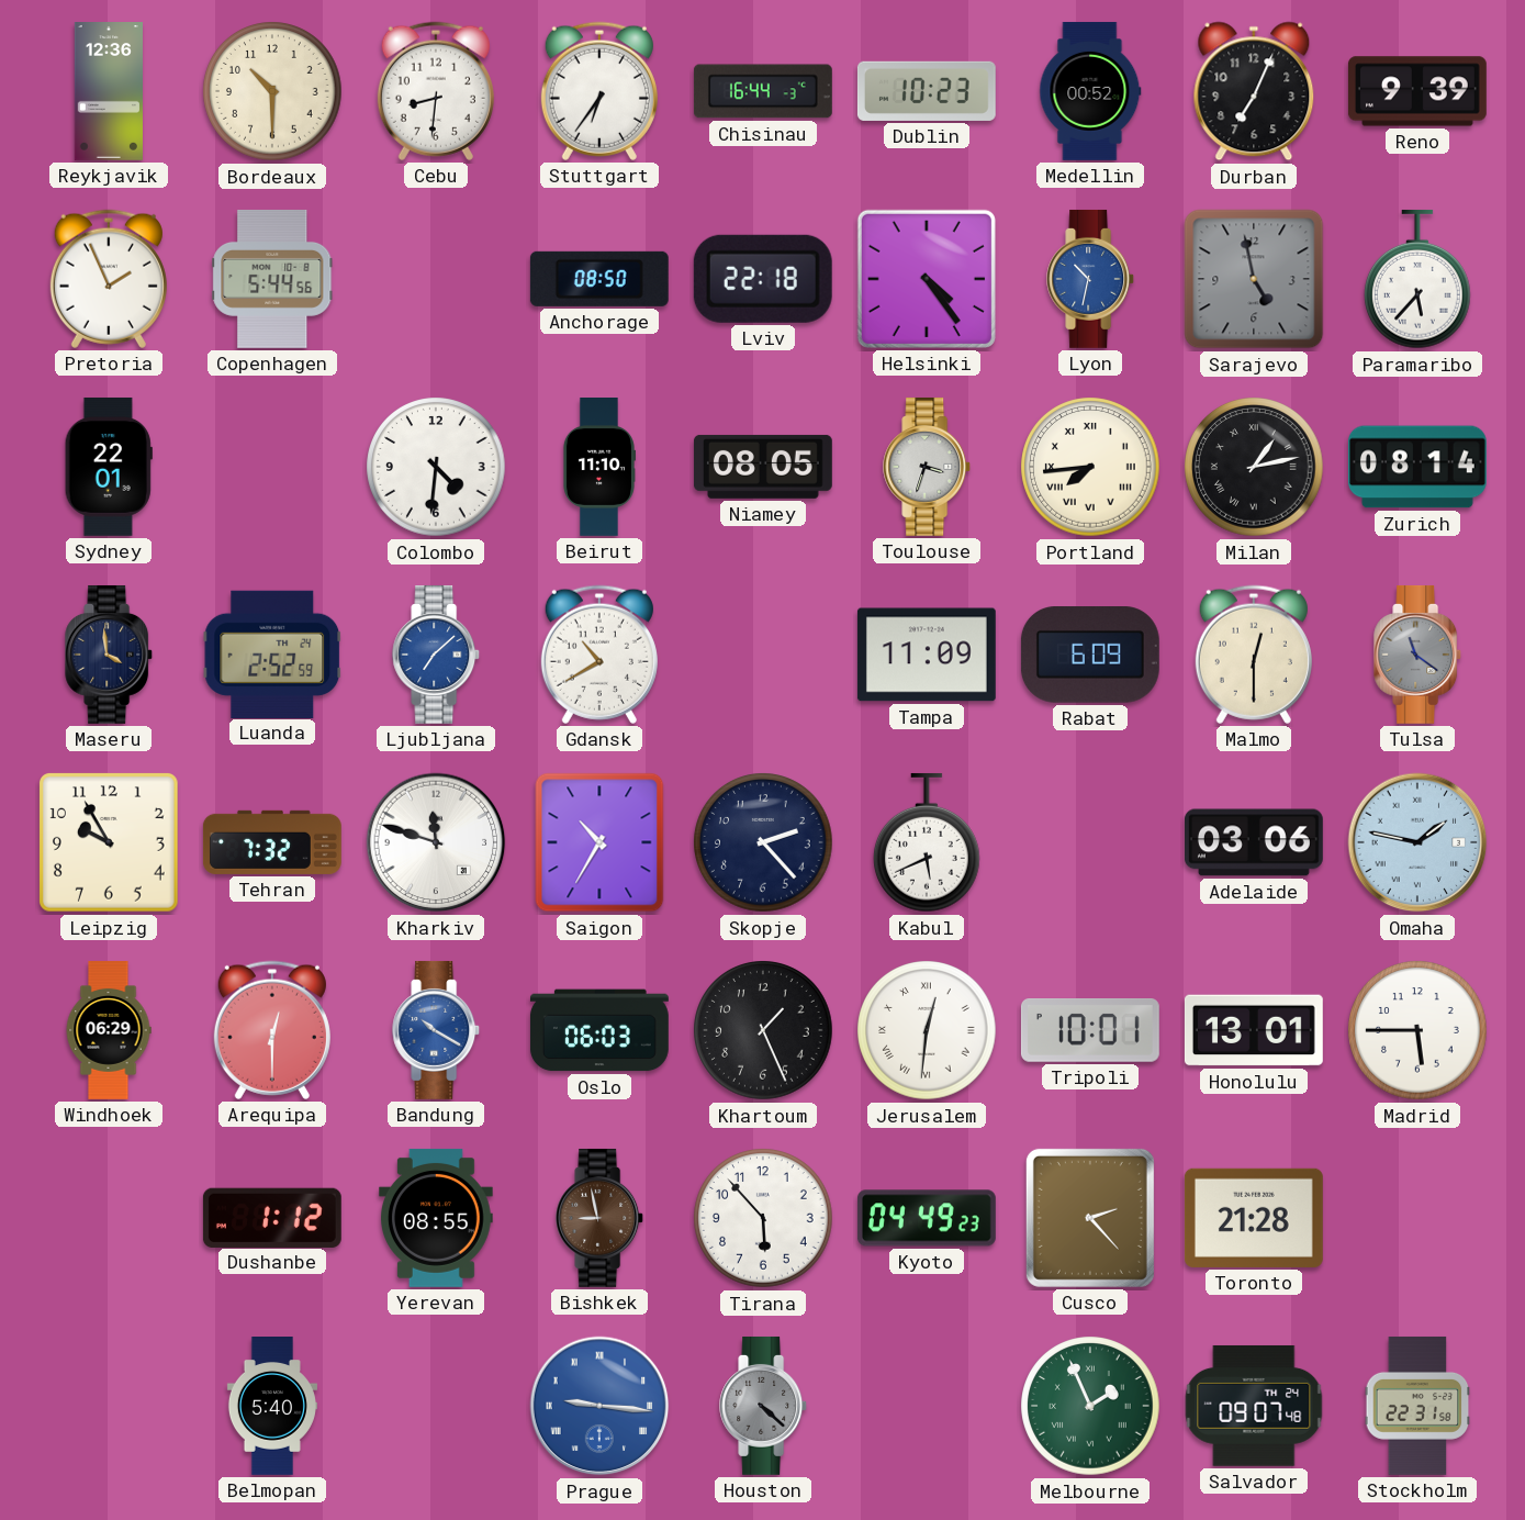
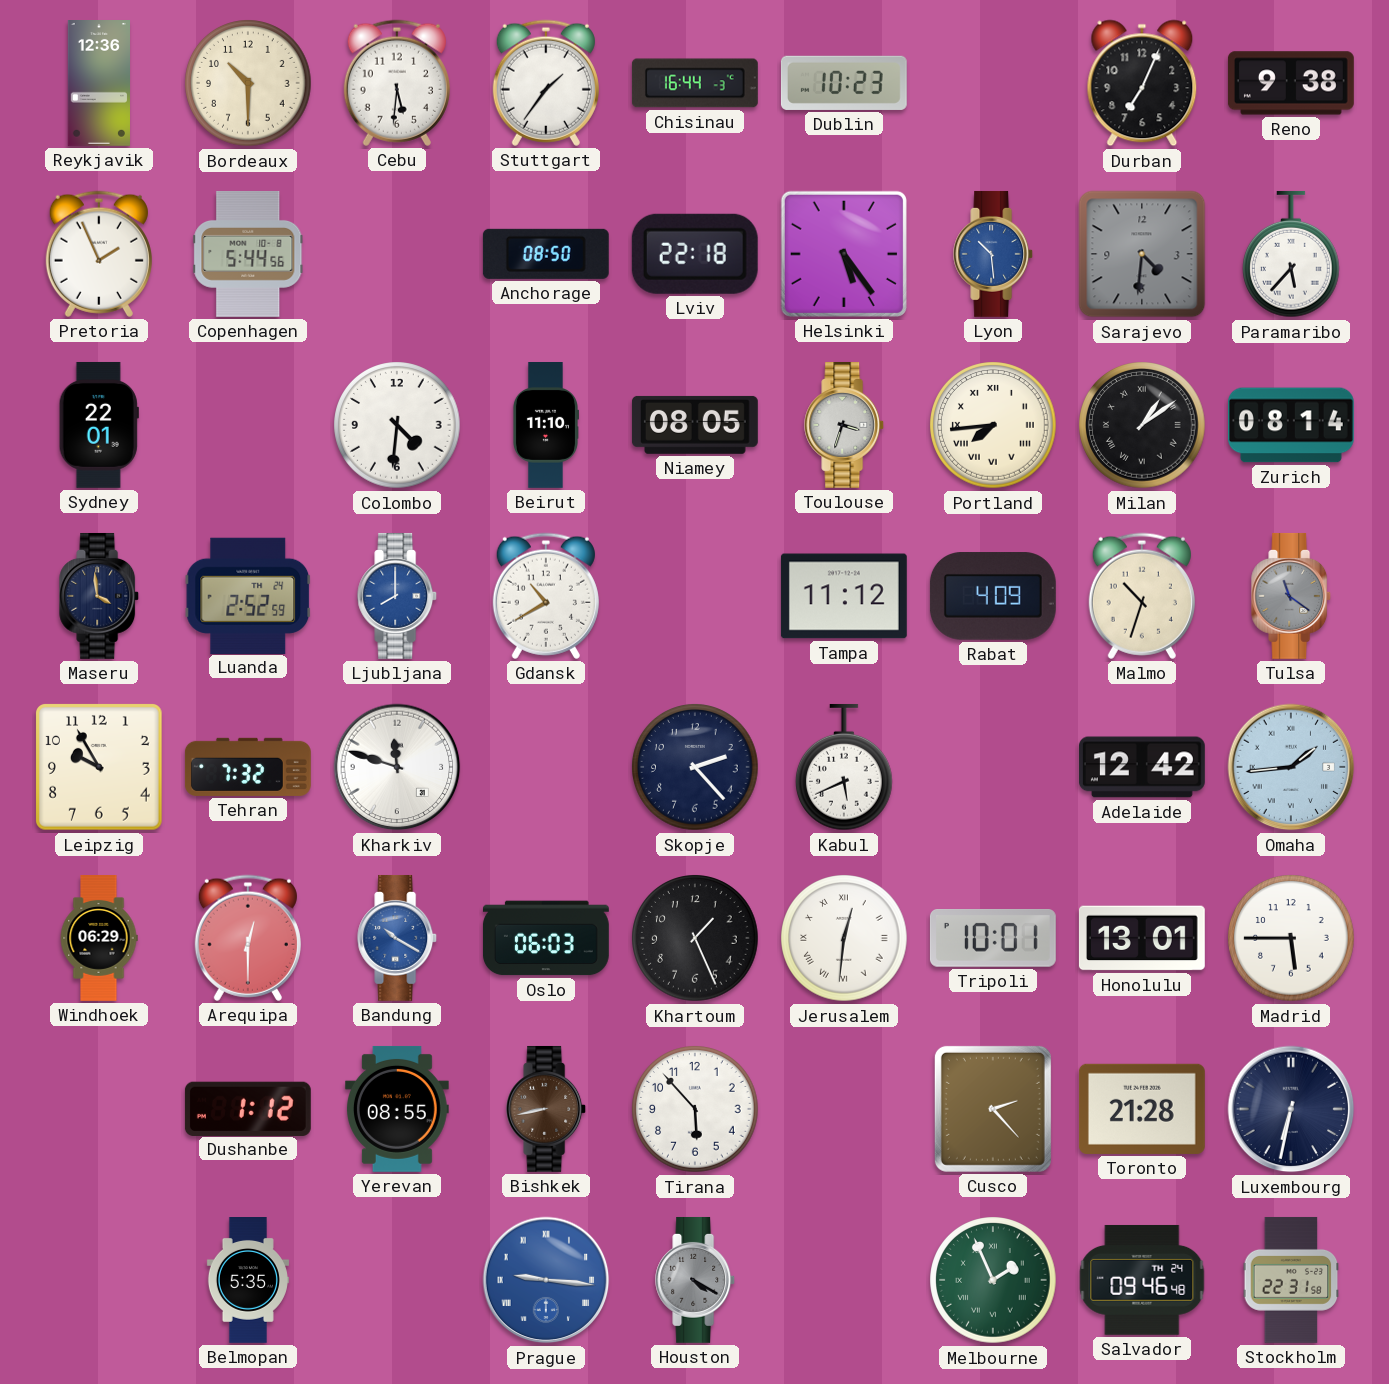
Cebu: 8:31 -> 5:31 (397, 83)
Stuttgart: 6:36 -> 1:36 (546, 83)
Medellin: 00:52 -> none (1090, 91)
Reno: 9:39 -> 9:38 (1291, 83)
Helsinki: 4:24 -> 5:24 (844, 254)
Lyon: 10:32 -> 10:29 (994, 254)
Sarajevo: 4:58 -> 4:31 (1142, 254)
Milan: 1:13 -> 1:09 (1142, 425)
Ljubljana: 7:08 -> 8:00 (398, 596)
Tampa: 11:09 -> 11:12 (844, 596)
Rabat: 6:09 -> 4:09 (993, 596)
Malmo: 12:30 -> 10:33 (1142, 596)
Saigon: 10:35 -> none (599, 842)
Adelaide: 03:06 -> 12:42 (1142, 767)
Omaha: 1:47 -> 1:44 (1291, 767)
Bishkek: 8:58 -> 8:43 (547, 1109)
Kyoto: 04:49 -> none (927, 1218)
Luxembourg: none -> 6:32 (1291, 1109)
Belmopan: 5:40 -> 5:35 (248, 1281)
Houston: 4:22 -> 4:20 (696, 1280)
Salvador: 09:07 -> 09:46 (1142, 1280)
